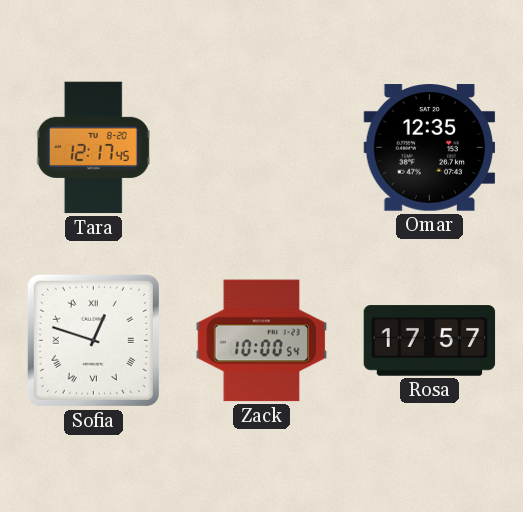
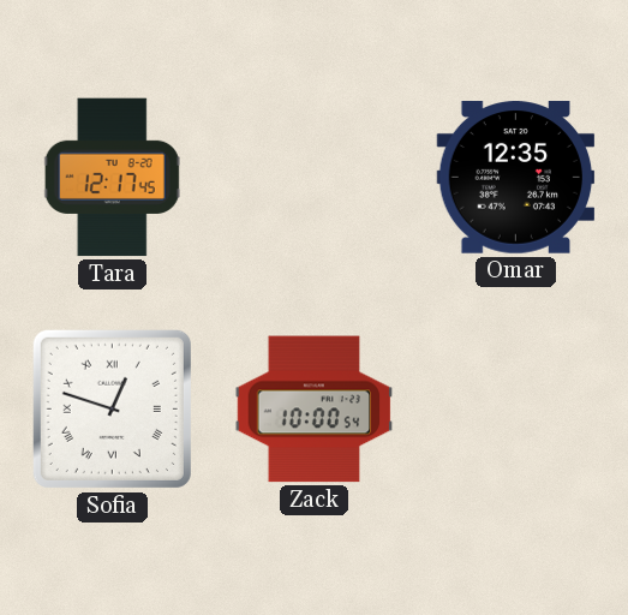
Rosa: 17:57 -> none (430, 341)
